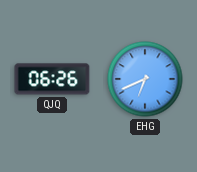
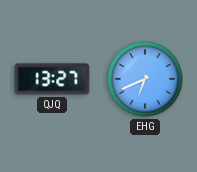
QJQ: 06:26 -> 13:27 (52, 79)
